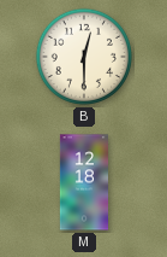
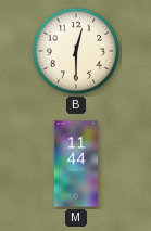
M: 12:18 -> 11:44 (75, 164)
